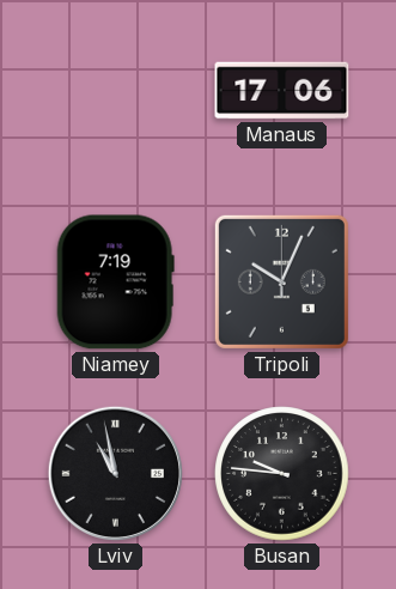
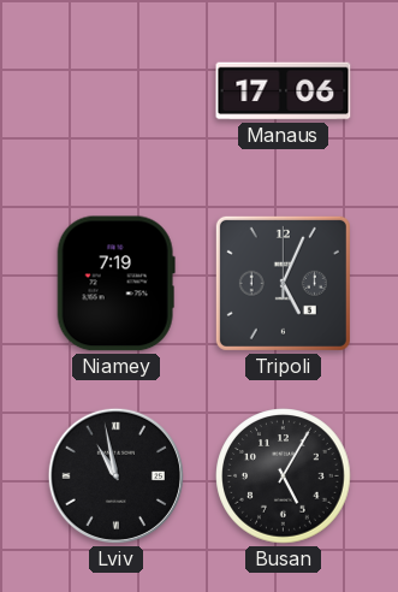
Tripoli: 10:04 -> 5:04 (283, 283)
Busan: 9:46 -> 5:05 (284, 476)
